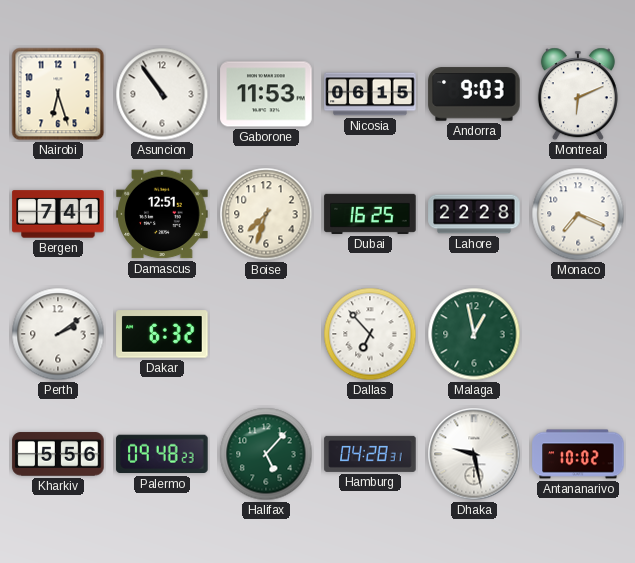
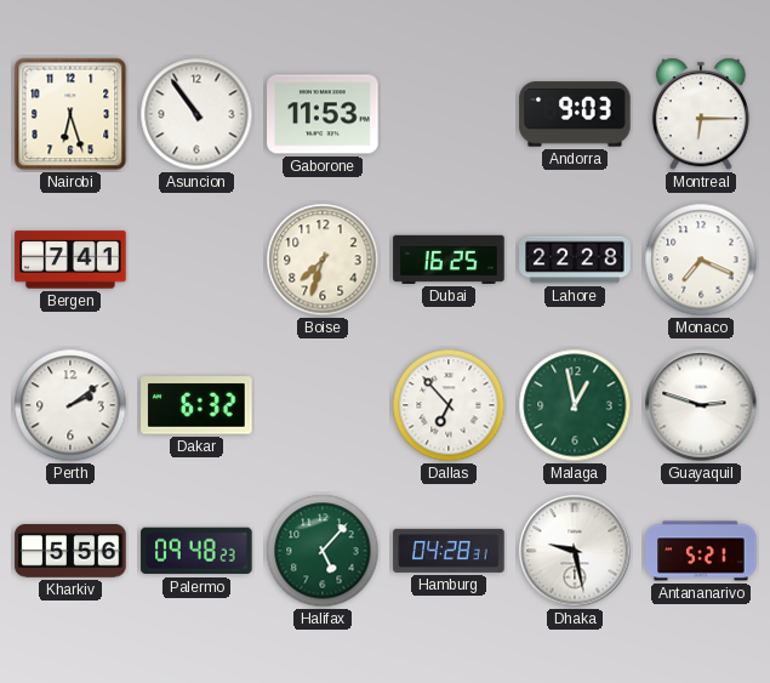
Nicosia: 06:15 -> none (370, 94)
Montreal: 6:11 -> 6:15 (701, 114)
Damascus: 12:51 -> none (162, 214)
Guayaquil: none -> 2:48 (701, 405)
Antananarivo: 10:02 -> 5:21 (701, 551)
